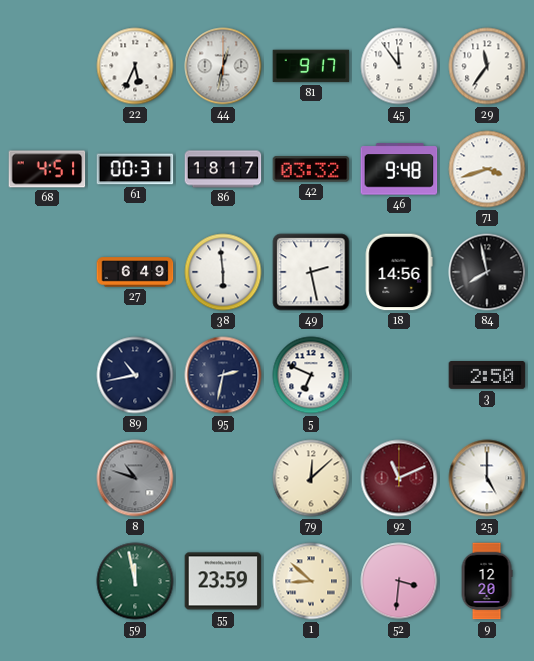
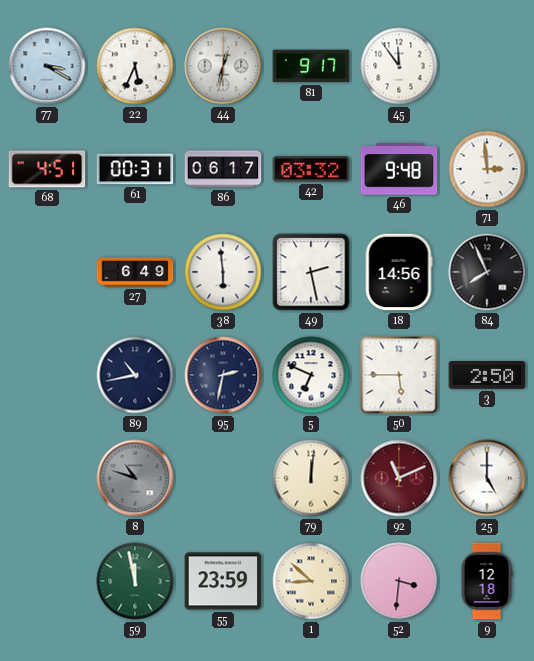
77: none -> 3:20 (47, 66)
29: 11:36 -> none (487, 66)
86: 18:17 -> 06:17 (223, 169)
71: 3:42 -> 2:59 (487, 169)
84: 7:58 -> 7:56 (487, 272)
50: none -> 5:45 (399, 375)
79: 12:08 -> 12:01 (311, 478)
9: 12:20 -> 12:18 (487, 581)
